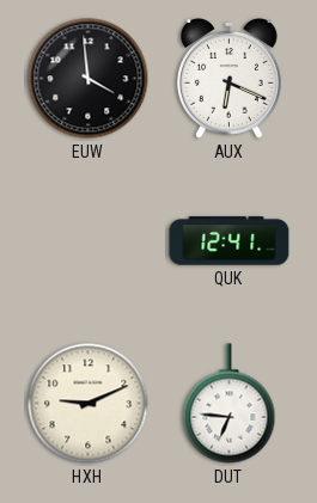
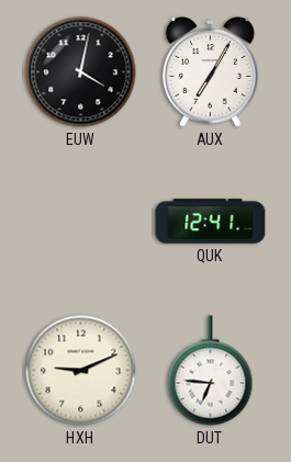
EUW: 3:59 -> 4:02 (81, 72)
AUX: 6:19 -> 7:05 (210, 72)
